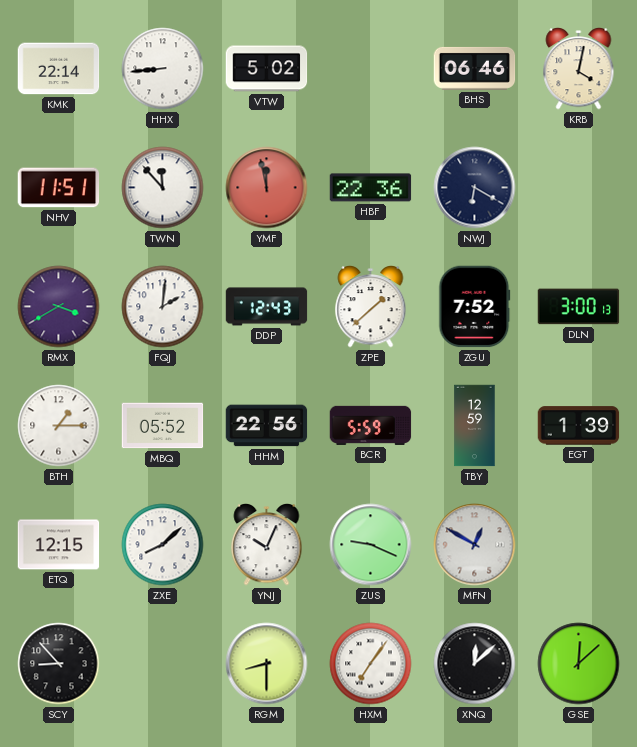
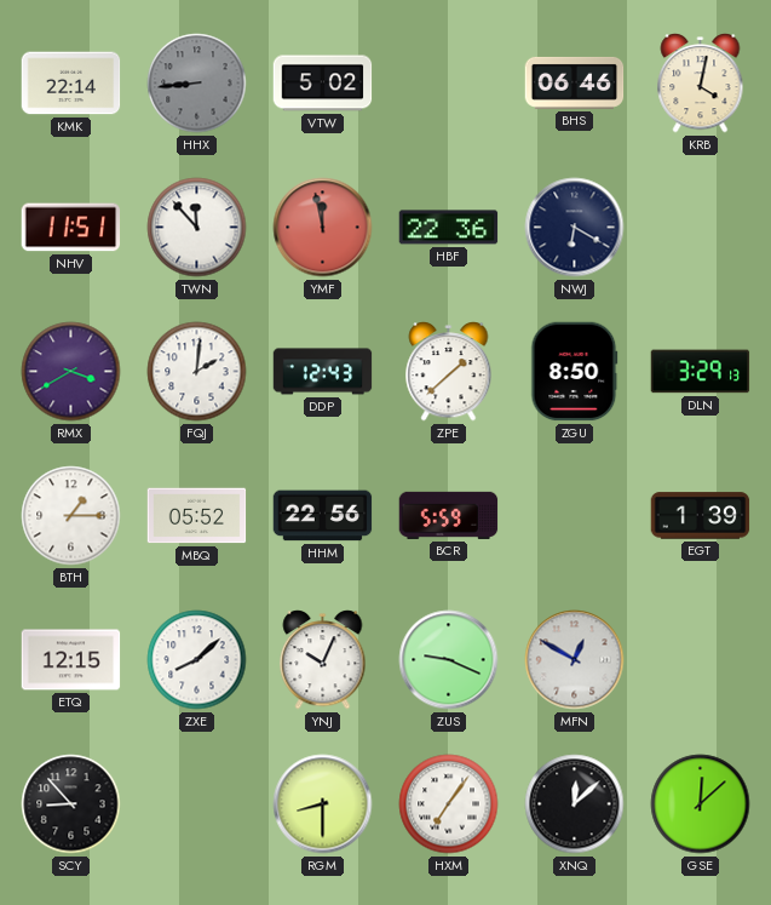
HHX dial: white -> grey (197, 84)
ZGU: 7:52 -> 8:50 (575, 372)
DLN: 3:00 -> 3:29 (701, 372)
TBY: 12:59 -> none (475, 426)
